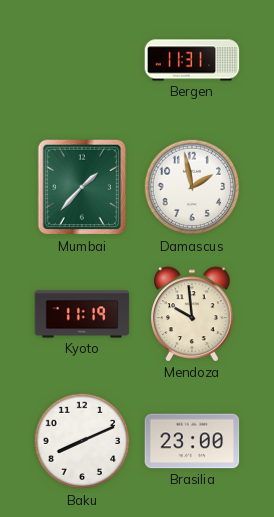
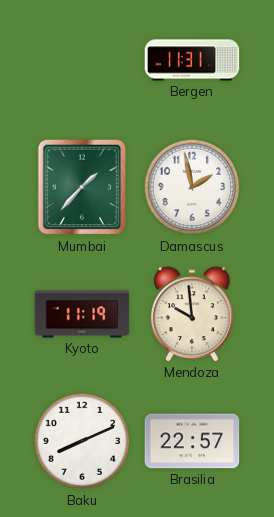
Brasilia: 23:00 -> 22:57 (192, 441)
